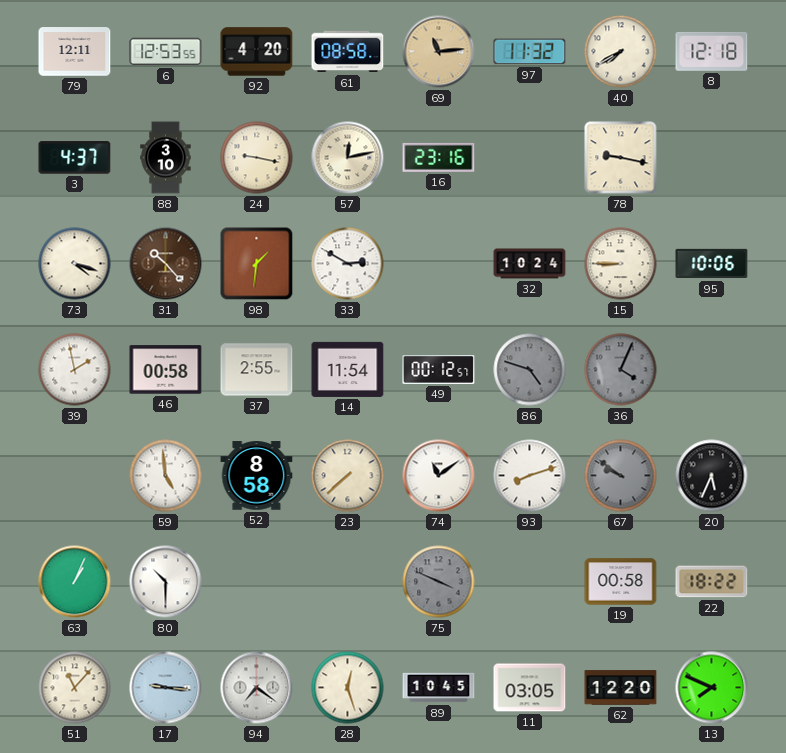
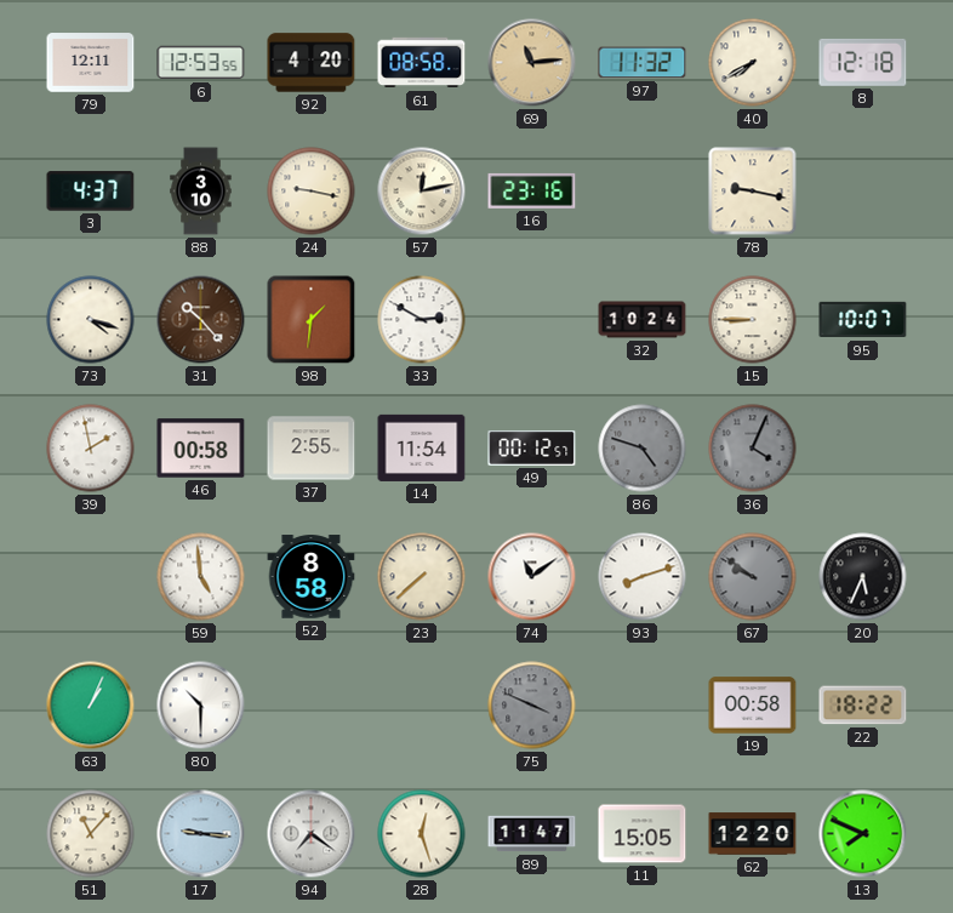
95: 10:06 -> 10:07 (863, 320)
89: 10:45 -> 11:47 (532, 834)
11: 03:05 -> 15:05 (643, 834)
